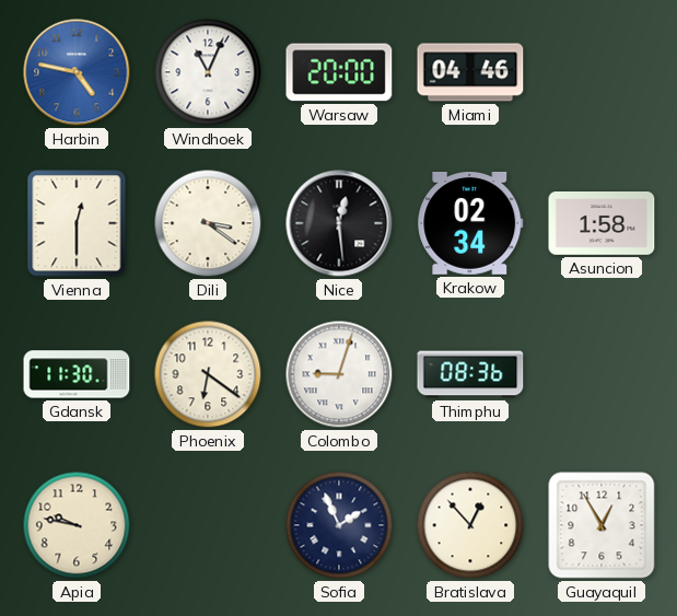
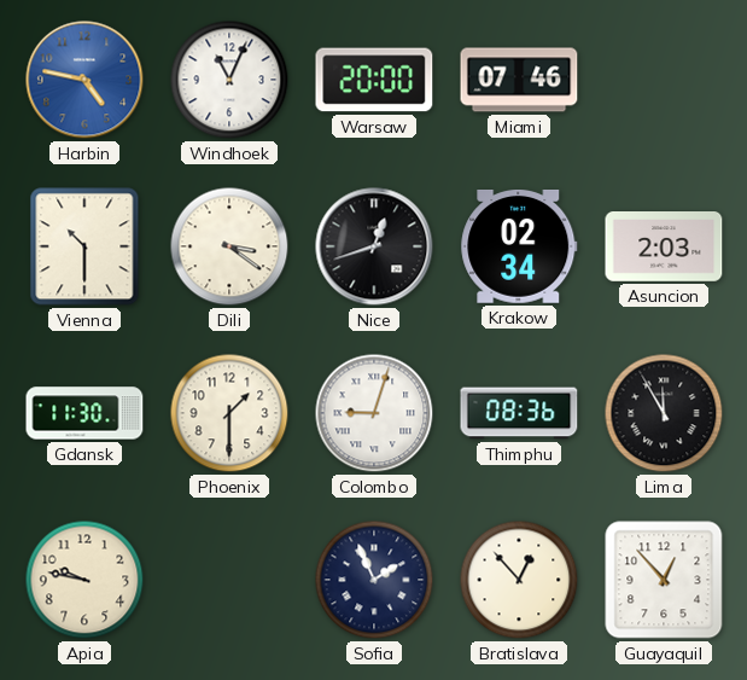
Miami: 04:46 -> 07:46 (519, 80)
Vienna: 12:30 -> 10:30 (84, 246)
Nice: 12:29 -> 12:42 (374, 246)
Asuncion: 1:58 -> 2:03 (664, 246)
Phoenix: 6:21 -> 1:30 (229, 413)
Lima: none -> 11:55 (664, 413)
Guayaquil: 12:55 -> 12:53 (664, 580)
